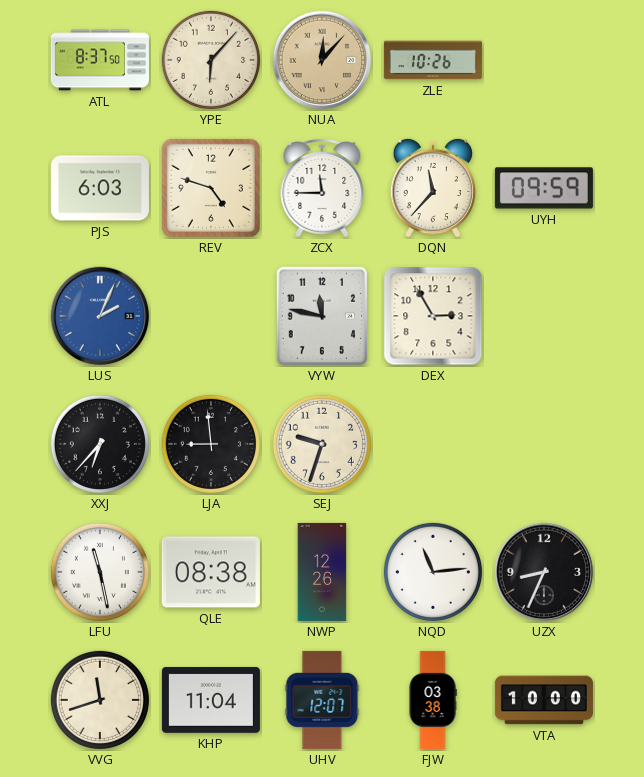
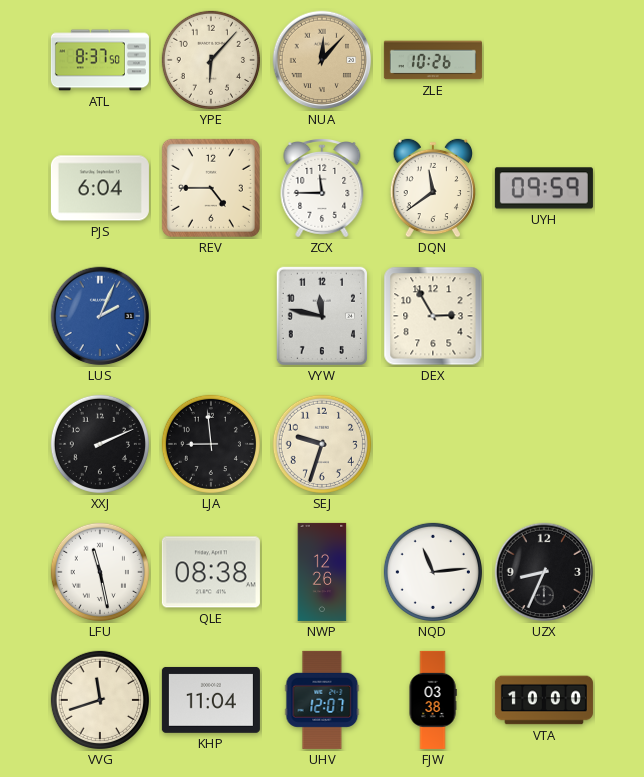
PJS: 6:03 -> 6:04 (100, 188)
REV: 4:48 -> 4:45 (211, 188)
DQN: 11:37 -> 11:39 (432, 188)
XXJ: 6:37 -> 2:11 (100, 444)
